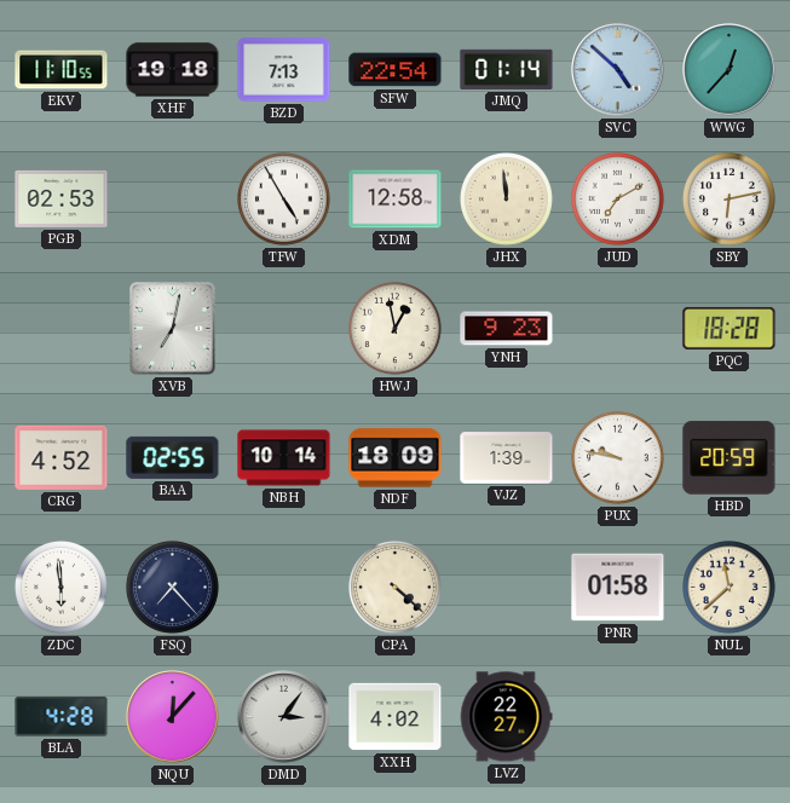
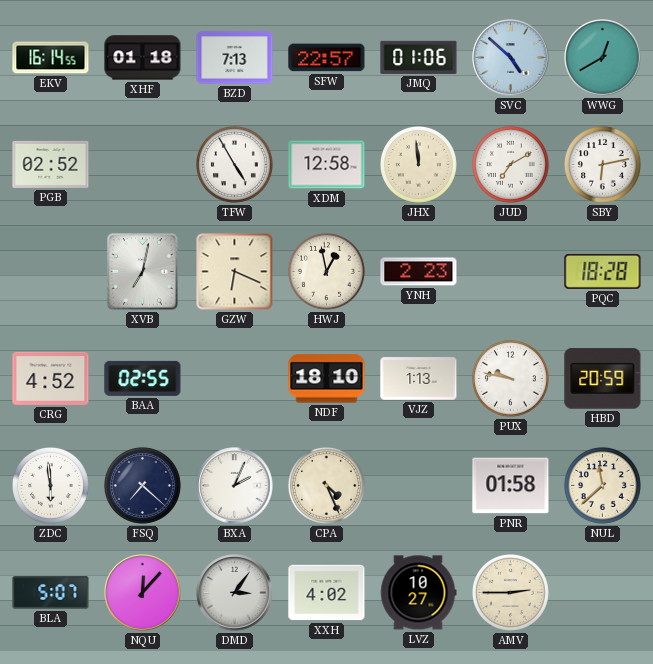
EKV: 11:10 -> 16:14 (51, 58)
XHF: 19:18 -> 01:18 (143, 58)
SFW: 22:54 -> 22:57 (327, 58)
JMQ: 01:14 -> 01:06 (419, 57)
WWG: 12:37 -> 12:40 (603, 58)
PGB: 02:53 -> 02:52 (51, 164)
GZW: none -> 6:19 (235, 272)
YNH: 9:23 -> 2:23 (419, 272)
NBH: 10:14 -> none (284, 458)
NDF: 18:09 -> 18:10 (327, 379)
VJZ: 1:39 -> 1:13 (419, 379)
FSQ: 7:23 -> 7:22 (142, 485)
BXA: none -> 2:04 (235, 486)
CPA: 4:22 -> 4:26 (326, 485)
BLA: 4:28 -> 5:07 (51, 593)
LVZ: 22:27 -> 10:27 (418, 593)
AMV: none -> 2:45 (510, 592)
